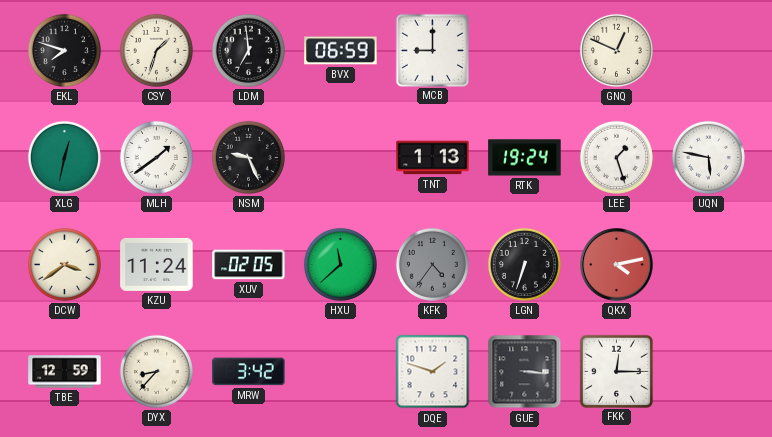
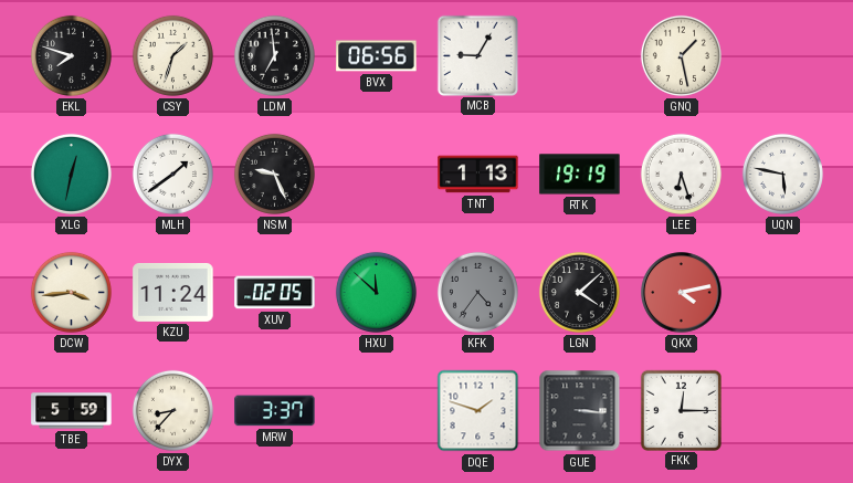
BVX: 06:59 -> 06:56 (377, 56)
MCB: 9:00 -> 9:05 (477, 55)
GNQ: 12:49 -> 1:28 (681, 55)
RTK: 19:24 -> 19:19 (580, 175)
LEE: 1:27 -> 6:27 (681, 174)
DCW: 3:39 -> 3:44 (71, 292)
HXU: 11:38 -> 11:52 (376, 292)
LGN: 6:33 -> 4:08 (579, 292)
TBE: 12:59 -> 5:59 (72, 411)
MRW: 3:42 -> 3:37 (275, 411)
